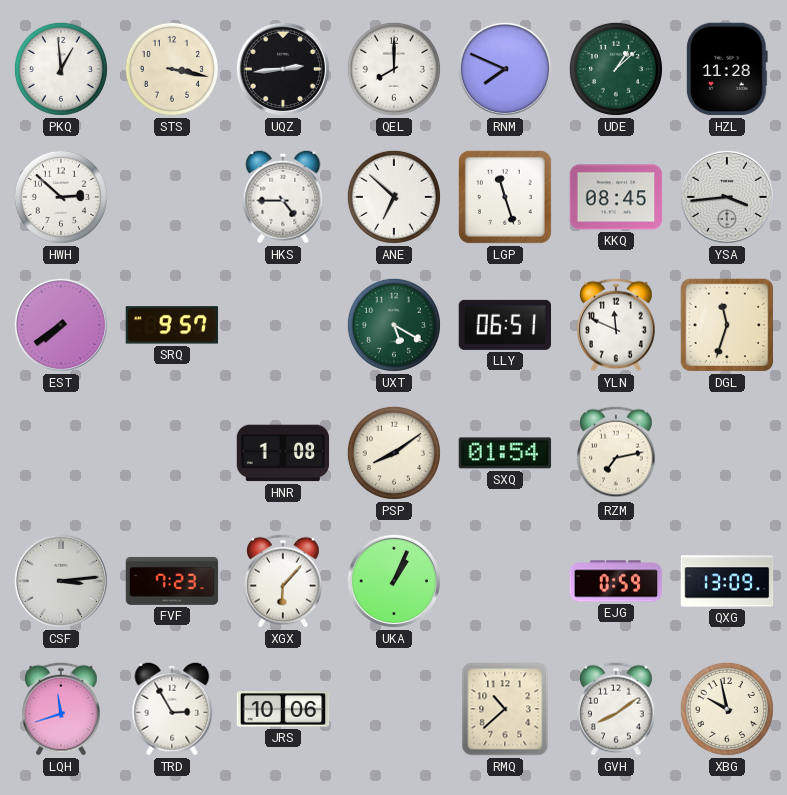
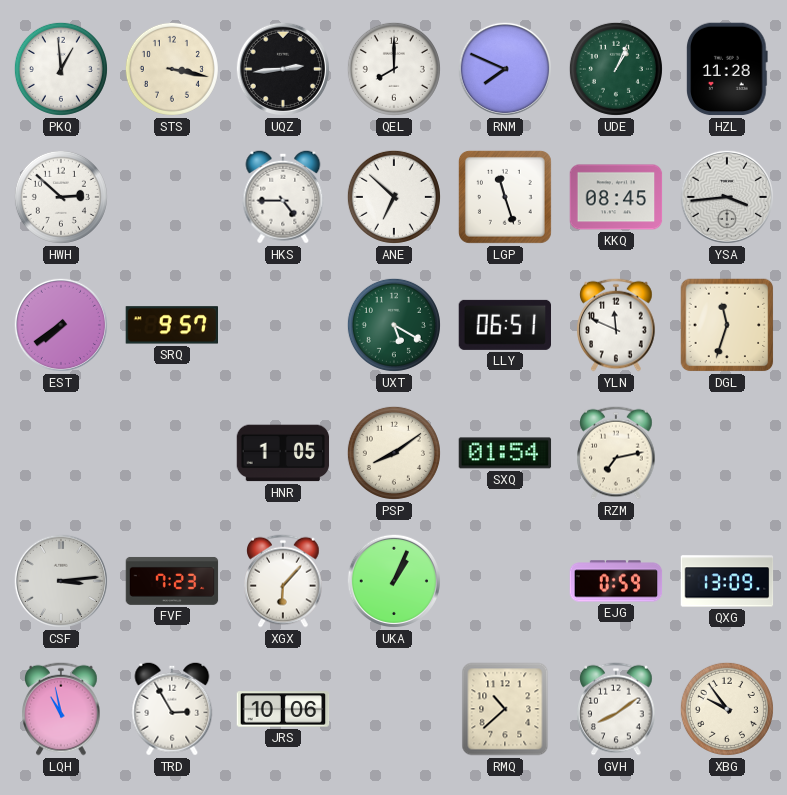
UDE: 1:08 -> 1:04 (616, 69)
HNR: 1:08 -> 1:05 (283, 453)
LQH: 11:42 -> 10:58 (61, 709)
XBG: 9:58 -> 9:54 (727, 709)
